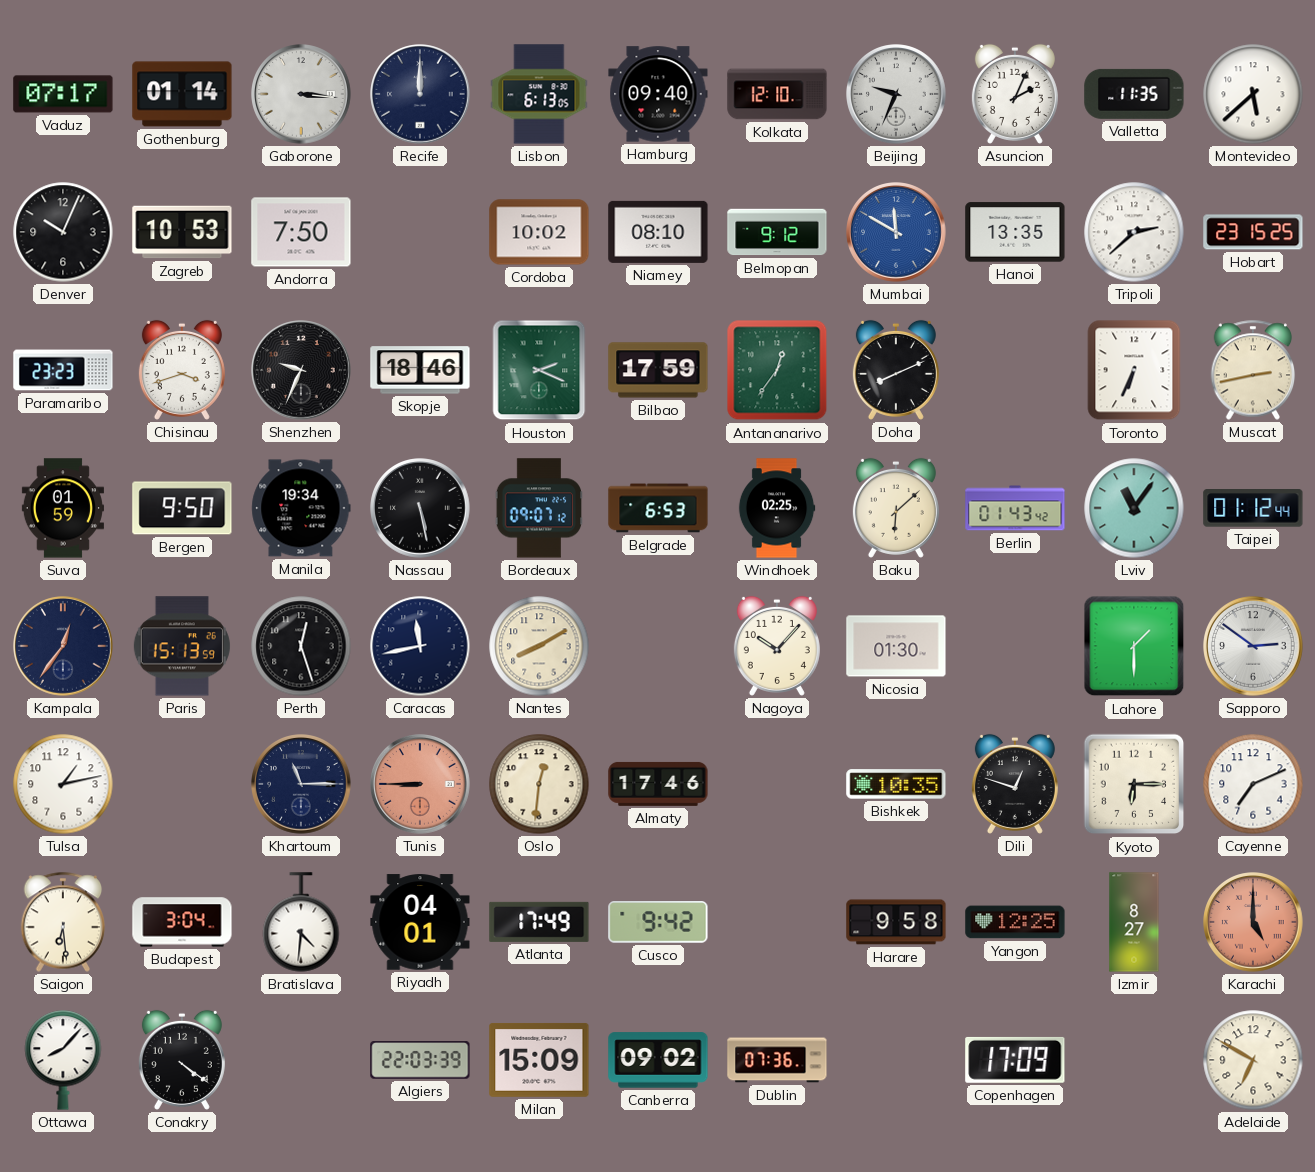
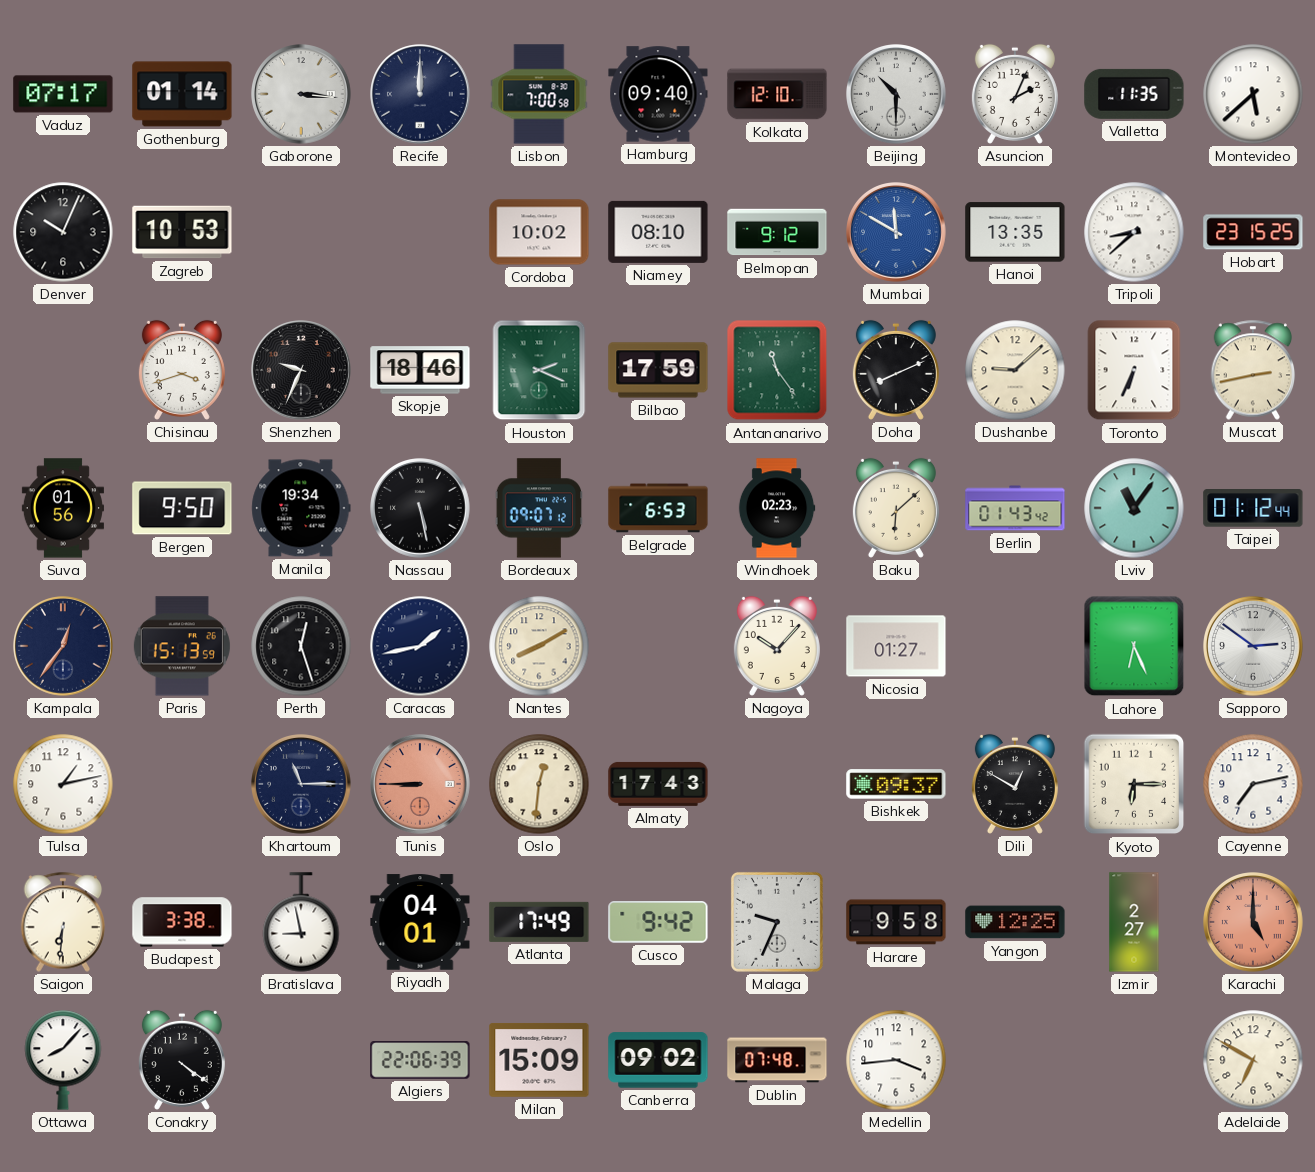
Lisbon: 6:13 -> 7:00 (539, 94)
Beijing: 9:34 -> 10:30 (896, 94)
Andorra: 7:50 -> none (301, 232)
Tripoli: 2:38 -> 8:38 (1134, 232)
Paramaribo: 23:23 -> none (63, 370)
Antananarivo: 12:36 -> 11:24 (777, 370)
Dushanbe: none -> 9:08 (1015, 370)
Suva: 01:59 -> 01:56 (63, 508)
Windhoek: 02:25 -> 02:23 (777, 508)
Caracas: 11:43 -> 1:43 (420, 646)
Nicosia: 01:30 -> 01:27 (896, 646)
Lahore: 1:30 -> 6:26 (1134, 646)
Almaty: 17:46 -> 17:43 (658, 784)
Bishkek: 10:35 -> 09:37 (896, 784)
Dili: 12:48 -> 12:50 (1015, 784)
Cayenne: 7:11 -> 7:13 (1253, 784)
Saigon: 6:29 -> 6:31 (63, 922)
Budapest: 3:04 -> 3:38 (182, 922)
Bratislava: 4:31 -> 8:58 (301, 922)
Malaga: none -> 9:34 (777, 922)
Izmir: 8:27 -> 2:27 (1134, 922)
Algiers: 22:03 -> 22:06 (420, 1060)
Dublin: 07:36 -> 07:48 (777, 1060)
Medellin: none -> 3:44 (896, 1060)
Copenhagen: 17:09 -> none (1015, 1060)
